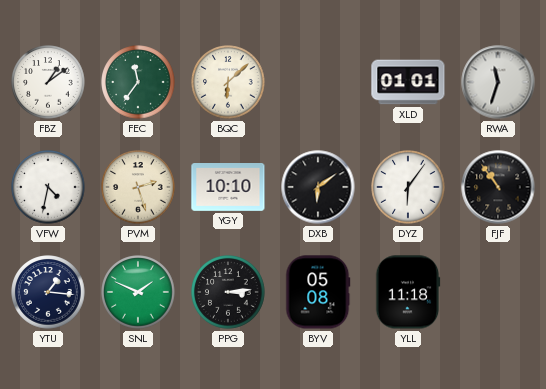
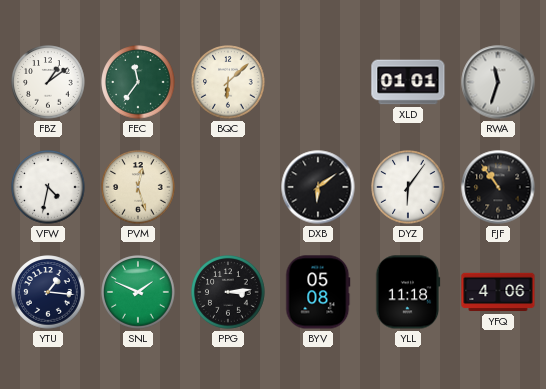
PVM: 2:27 -> 12:27 (138, 187)
YGY: 10:10 -> none (228, 188)
YFQ: none -> 4:06 (498, 292)
